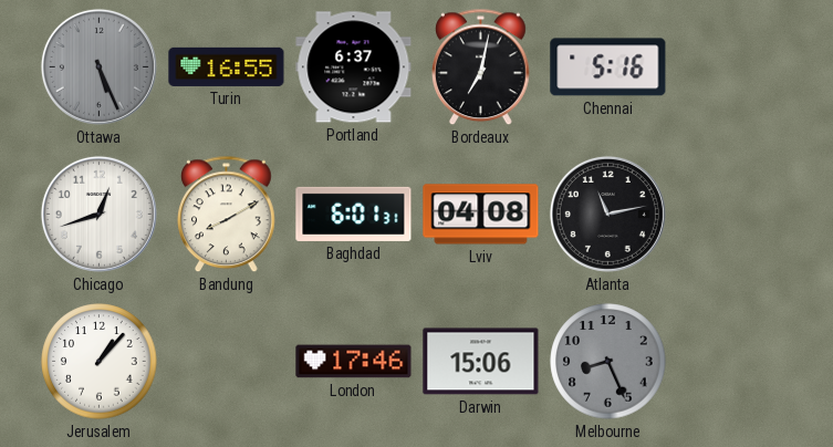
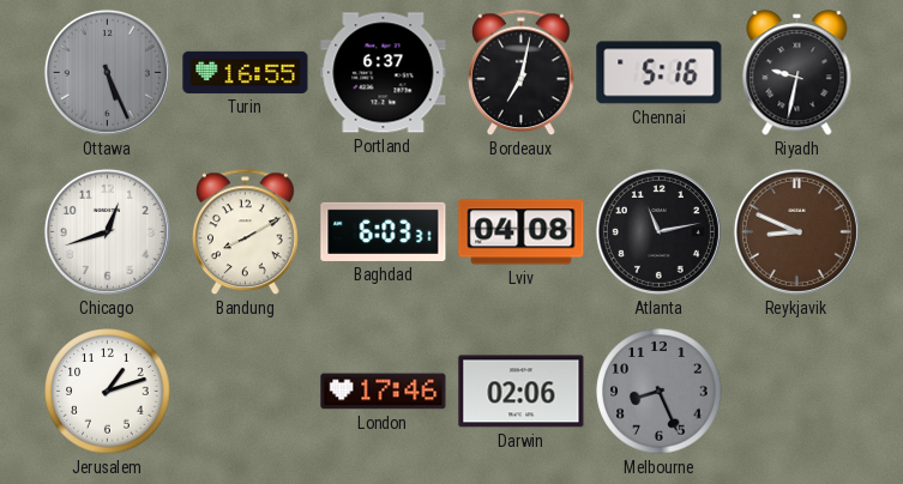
Riyadh: none -> 9:32 (797, 73)
Baghdad: 6:01 -> 6:03 (384, 231)
Reykjavik: none -> 8:49 (796, 231)
Jerusalem: 1:07 -> 1:12 (108, 392)
Darwin: 15:06 -> 02:06 (522, 392)
